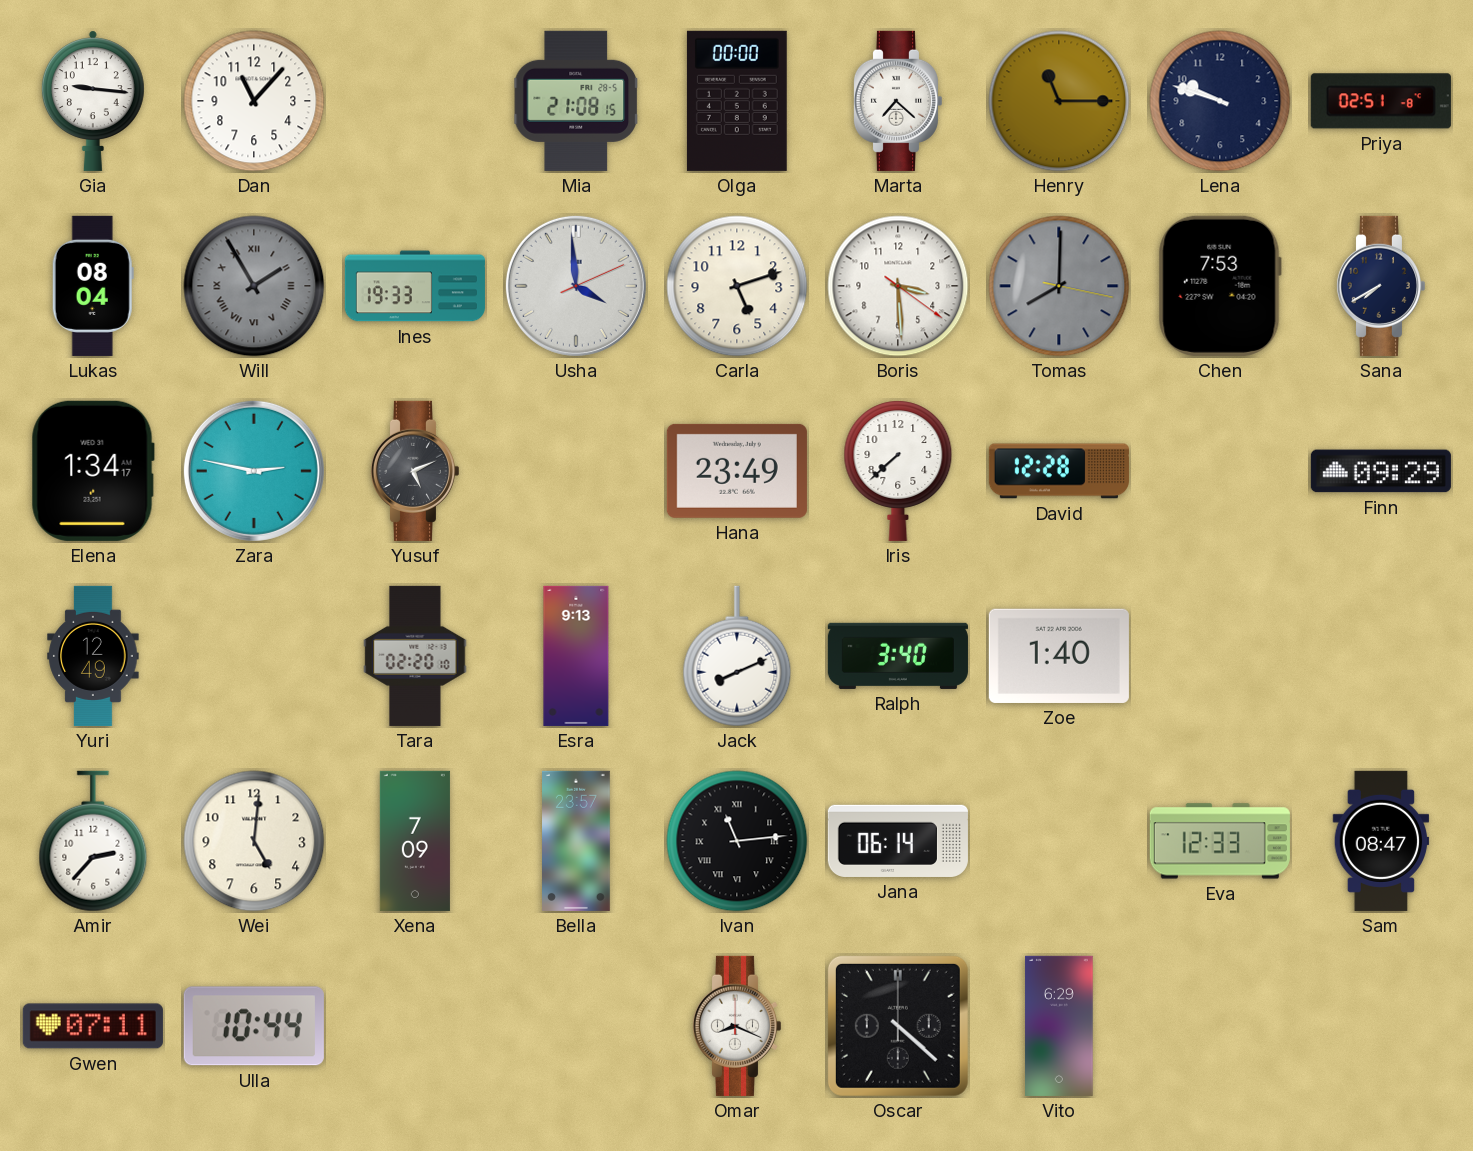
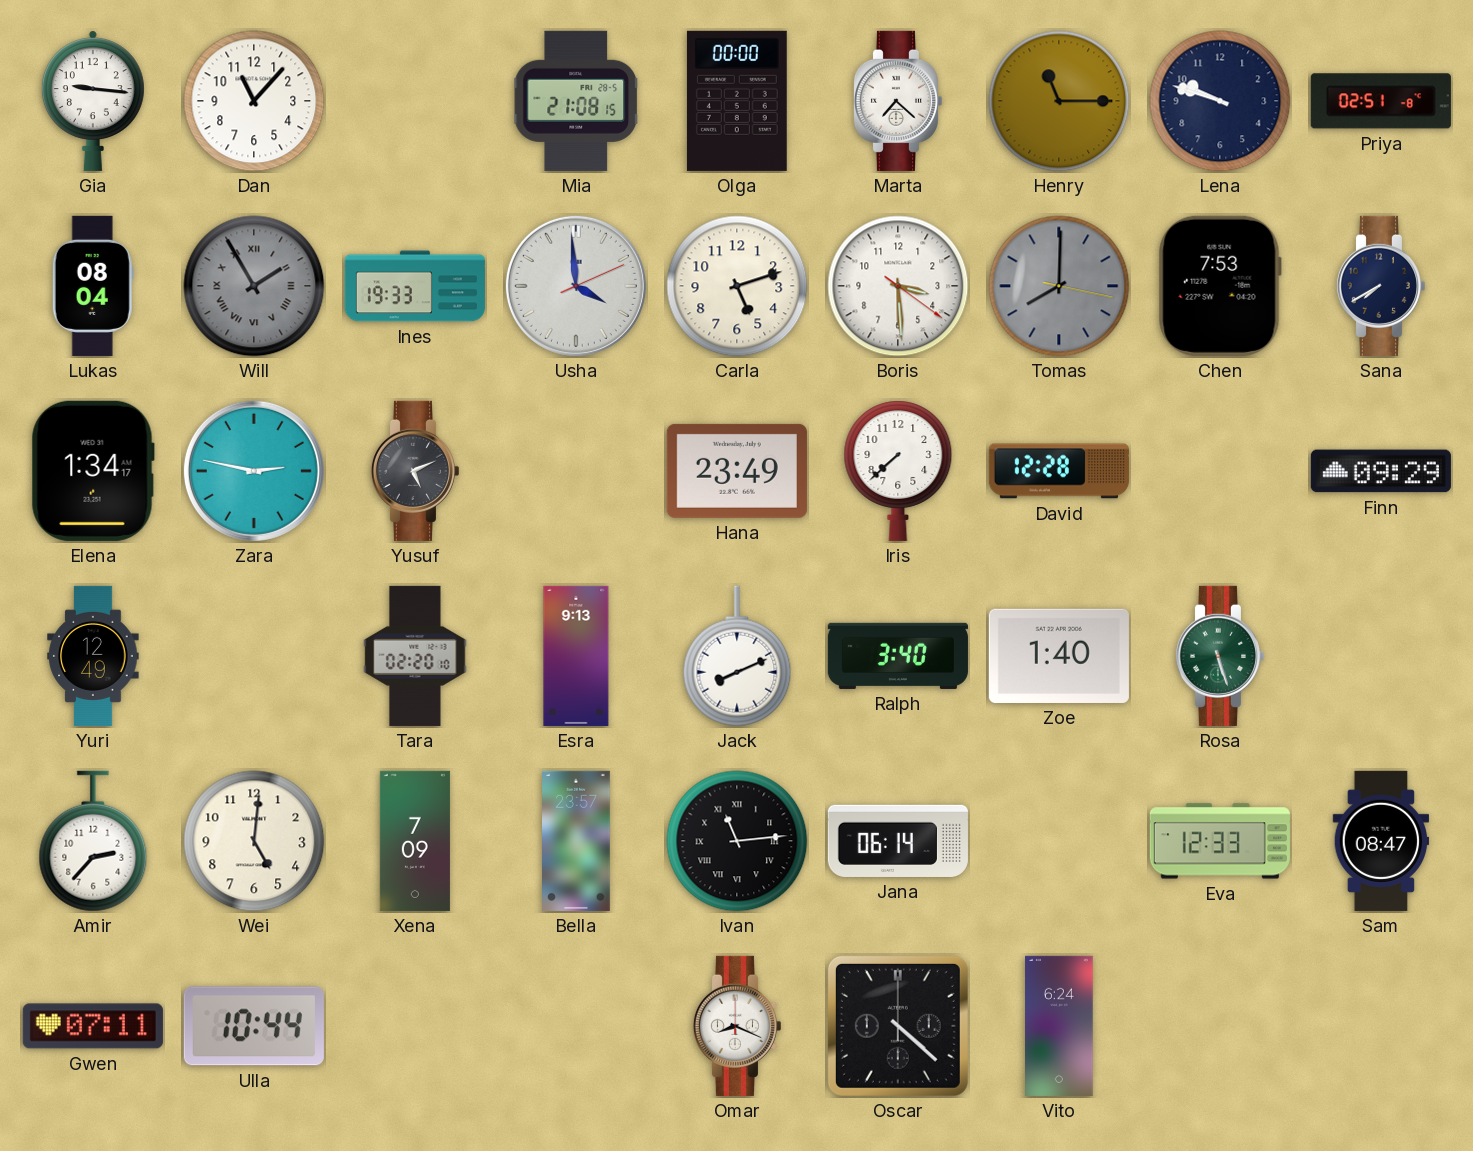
Rosa: none -> 5:27 (1219, 656)
Vito: 6:29 -> 6:24 (1059, 1026)
